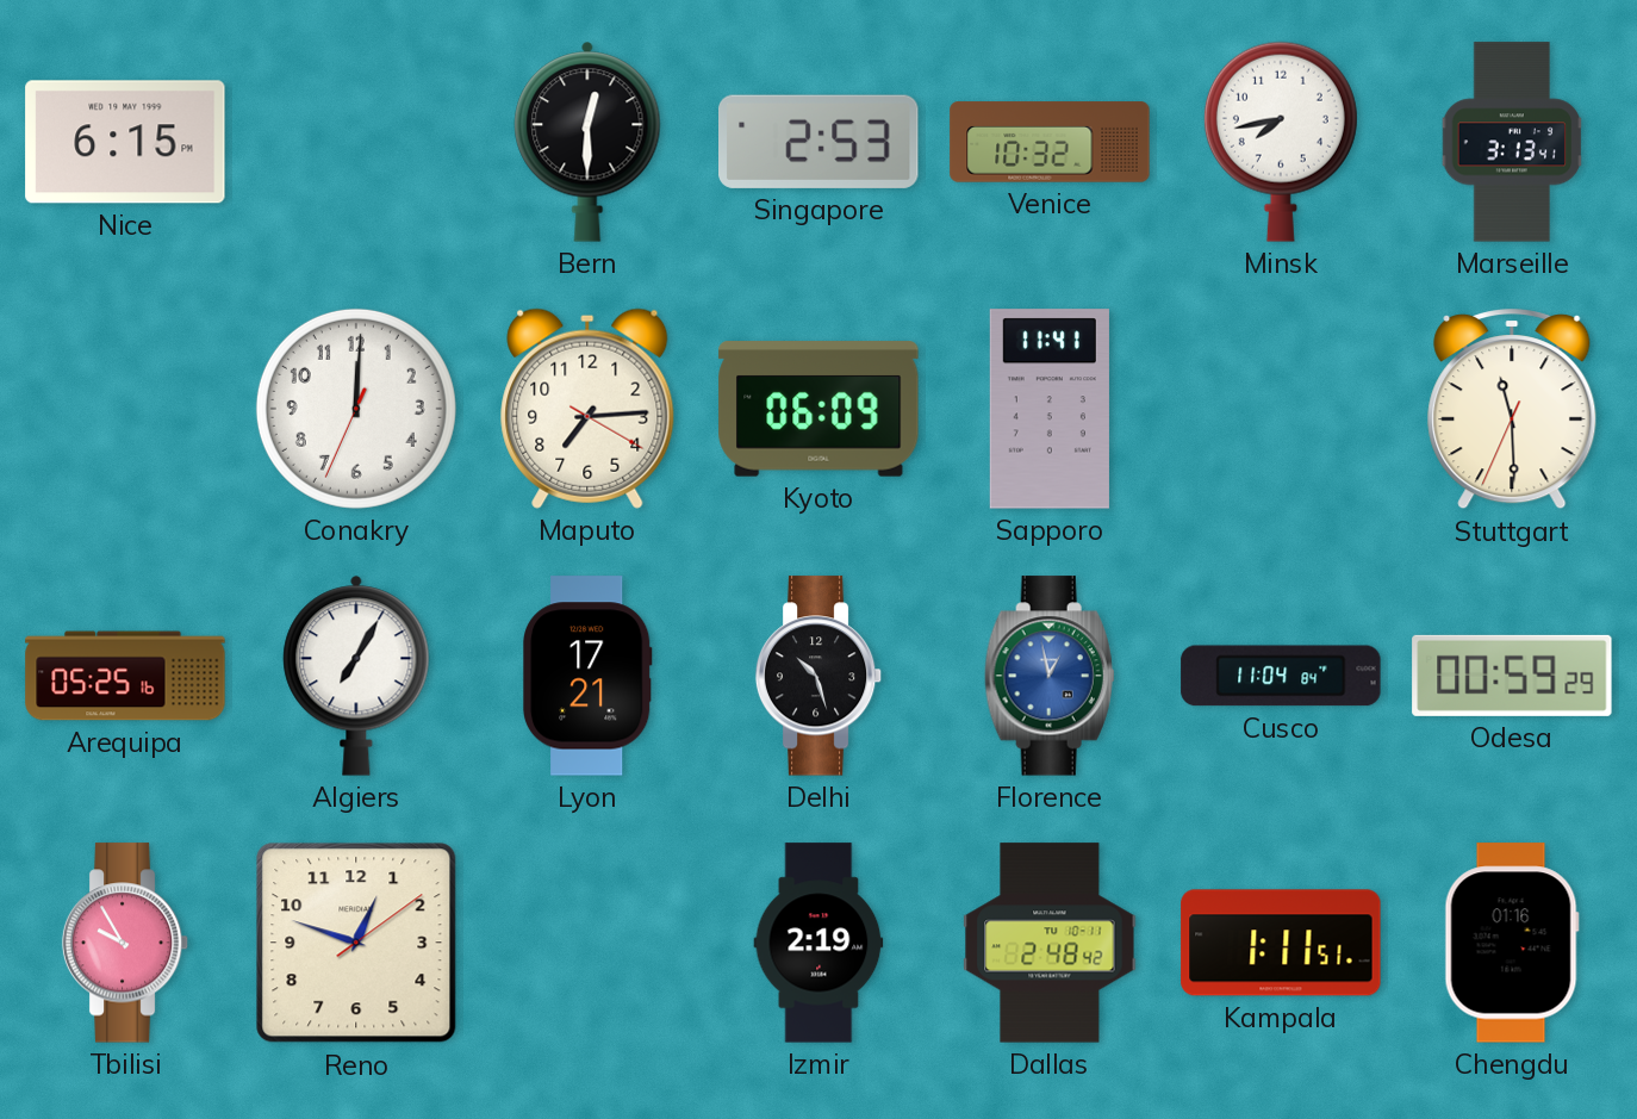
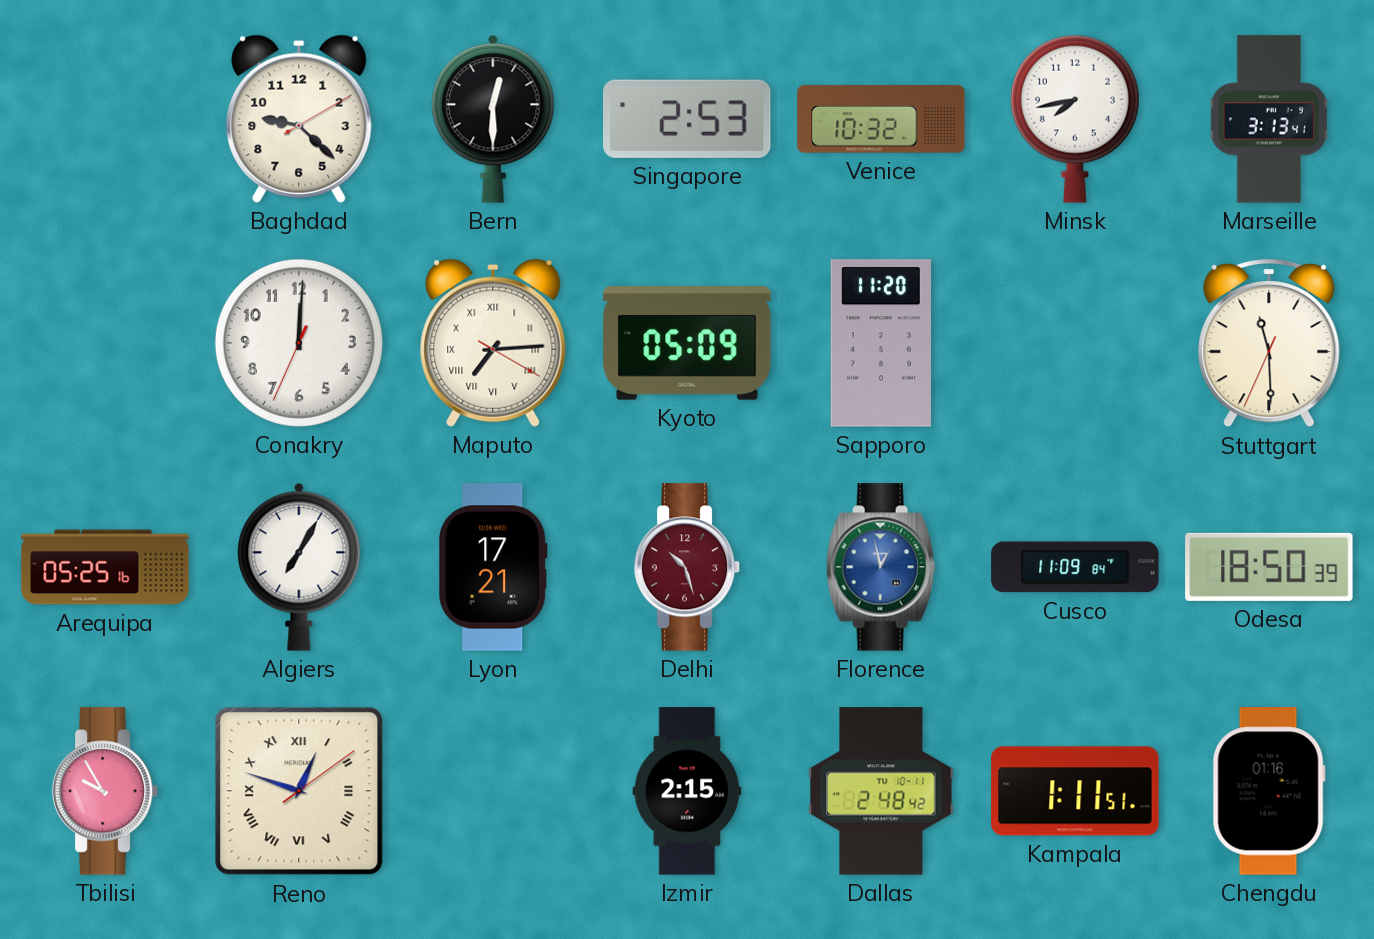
Nice: 6:15 -> none (125, 142)
Baghdad: none -> 9:22 (299, 119)
Maputo numerals: Arabic -> Roman (493, 343)
Kyoto: 06:09 -> 05:09 (687, 343)
Sapporo: 11:41 -> 11:20 (881, 343)
Delhi dial: black -> burgundy (687, 567)
Cusco: 11:04 -> 11:09 (1075, 567)
Odesa: 00:59 -> 18:50 (1269, 567)
Reno numerals: Arabic -> Roman (299, 791)
Izmir: 2:19 -> 2:15 (687, 791)
